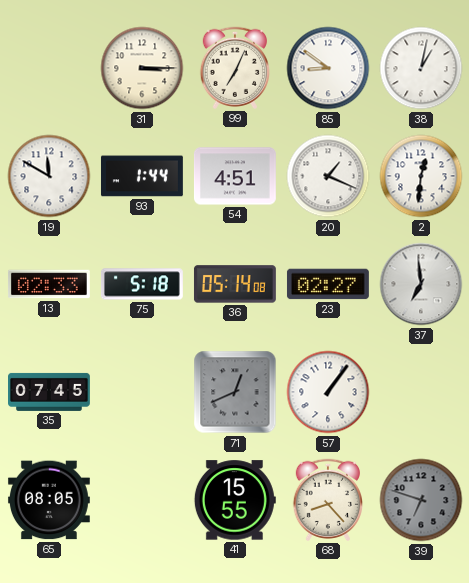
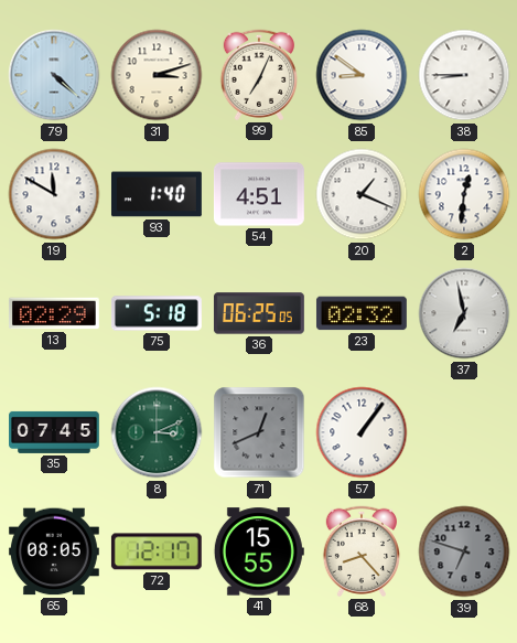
79: none -> 4:22 (54, 75)
31: 3:15 -> 3:12 (157, 75)
38: 1:02 -> 8:45 (464, 75)
93: 1:44 -> 1:40 (157, 194)
13: 02:33 -> 02:29 (54, 313)
36: 05:14 -> 06:25 (259, 313)
23: 02:27 -> 02:32 (362, 313)
37: 6:59 -> 6:58 (464, 313)
8: none -> 3:11 (157, 432)
72: none -> 12:17 (157, 551)
